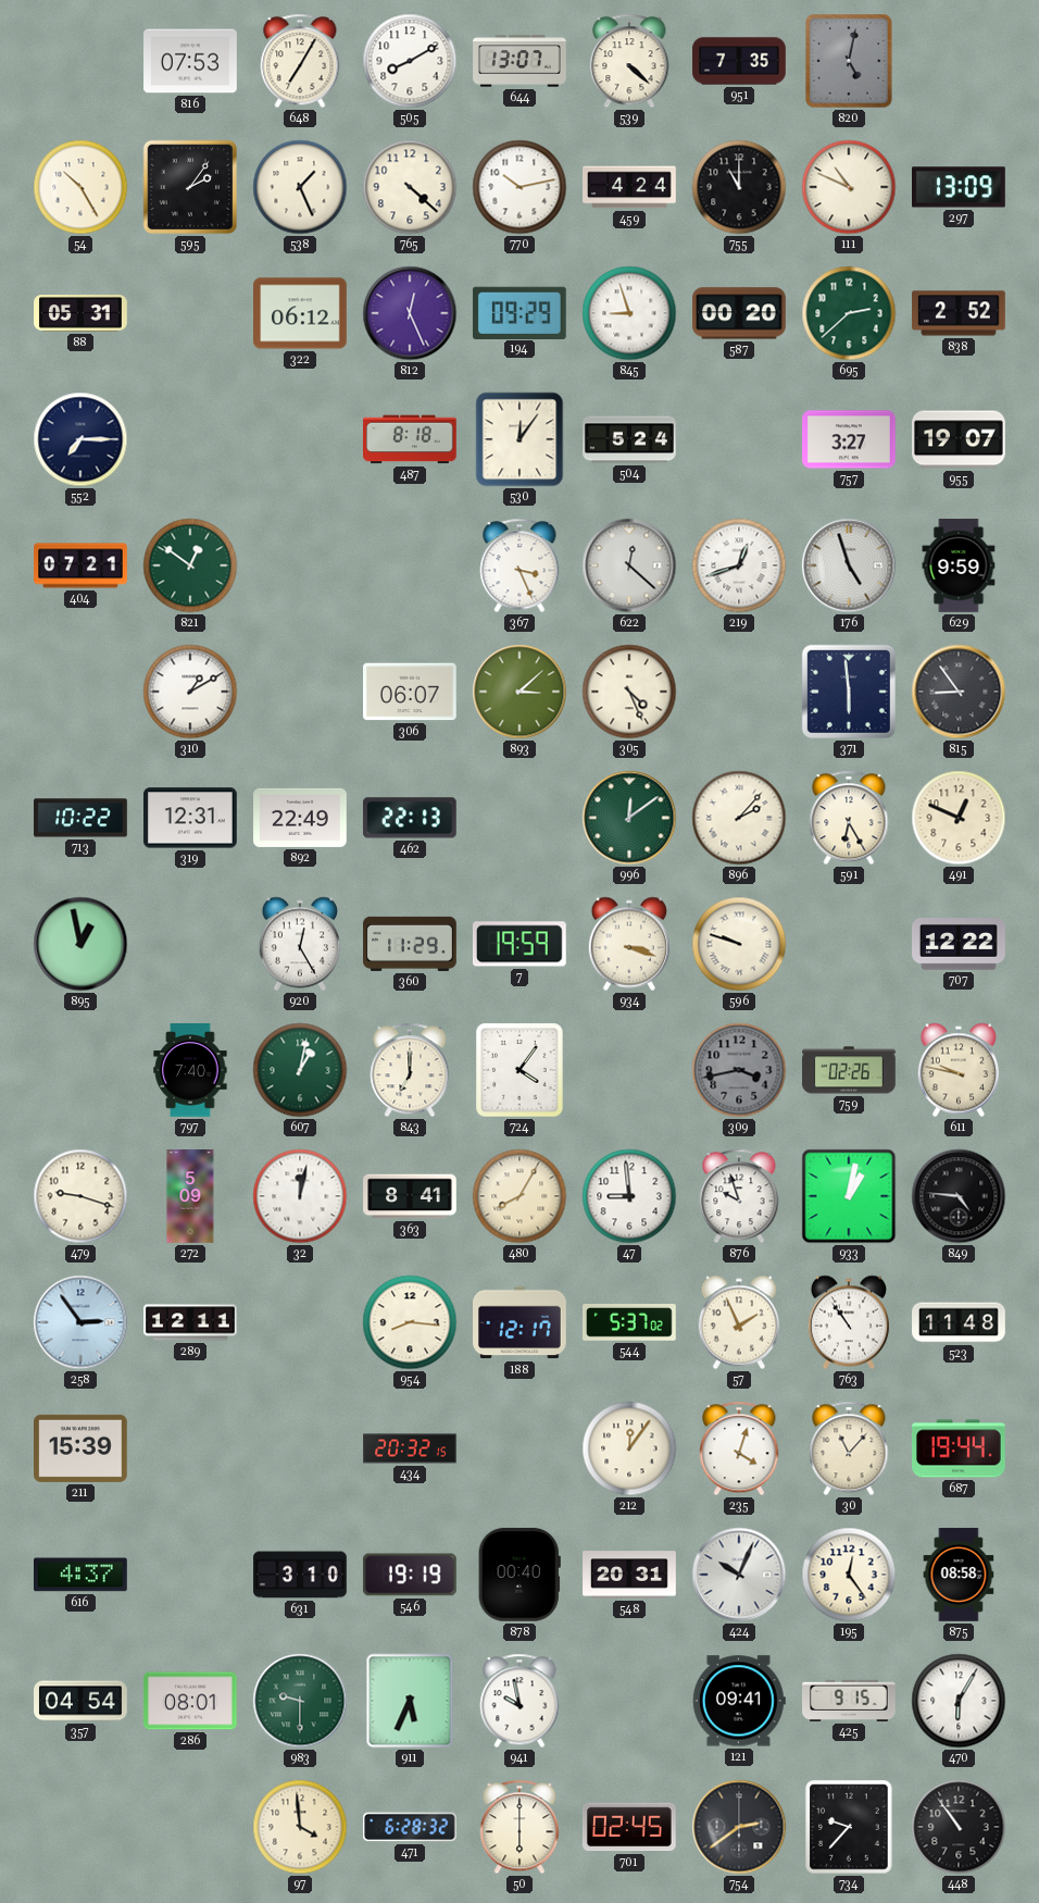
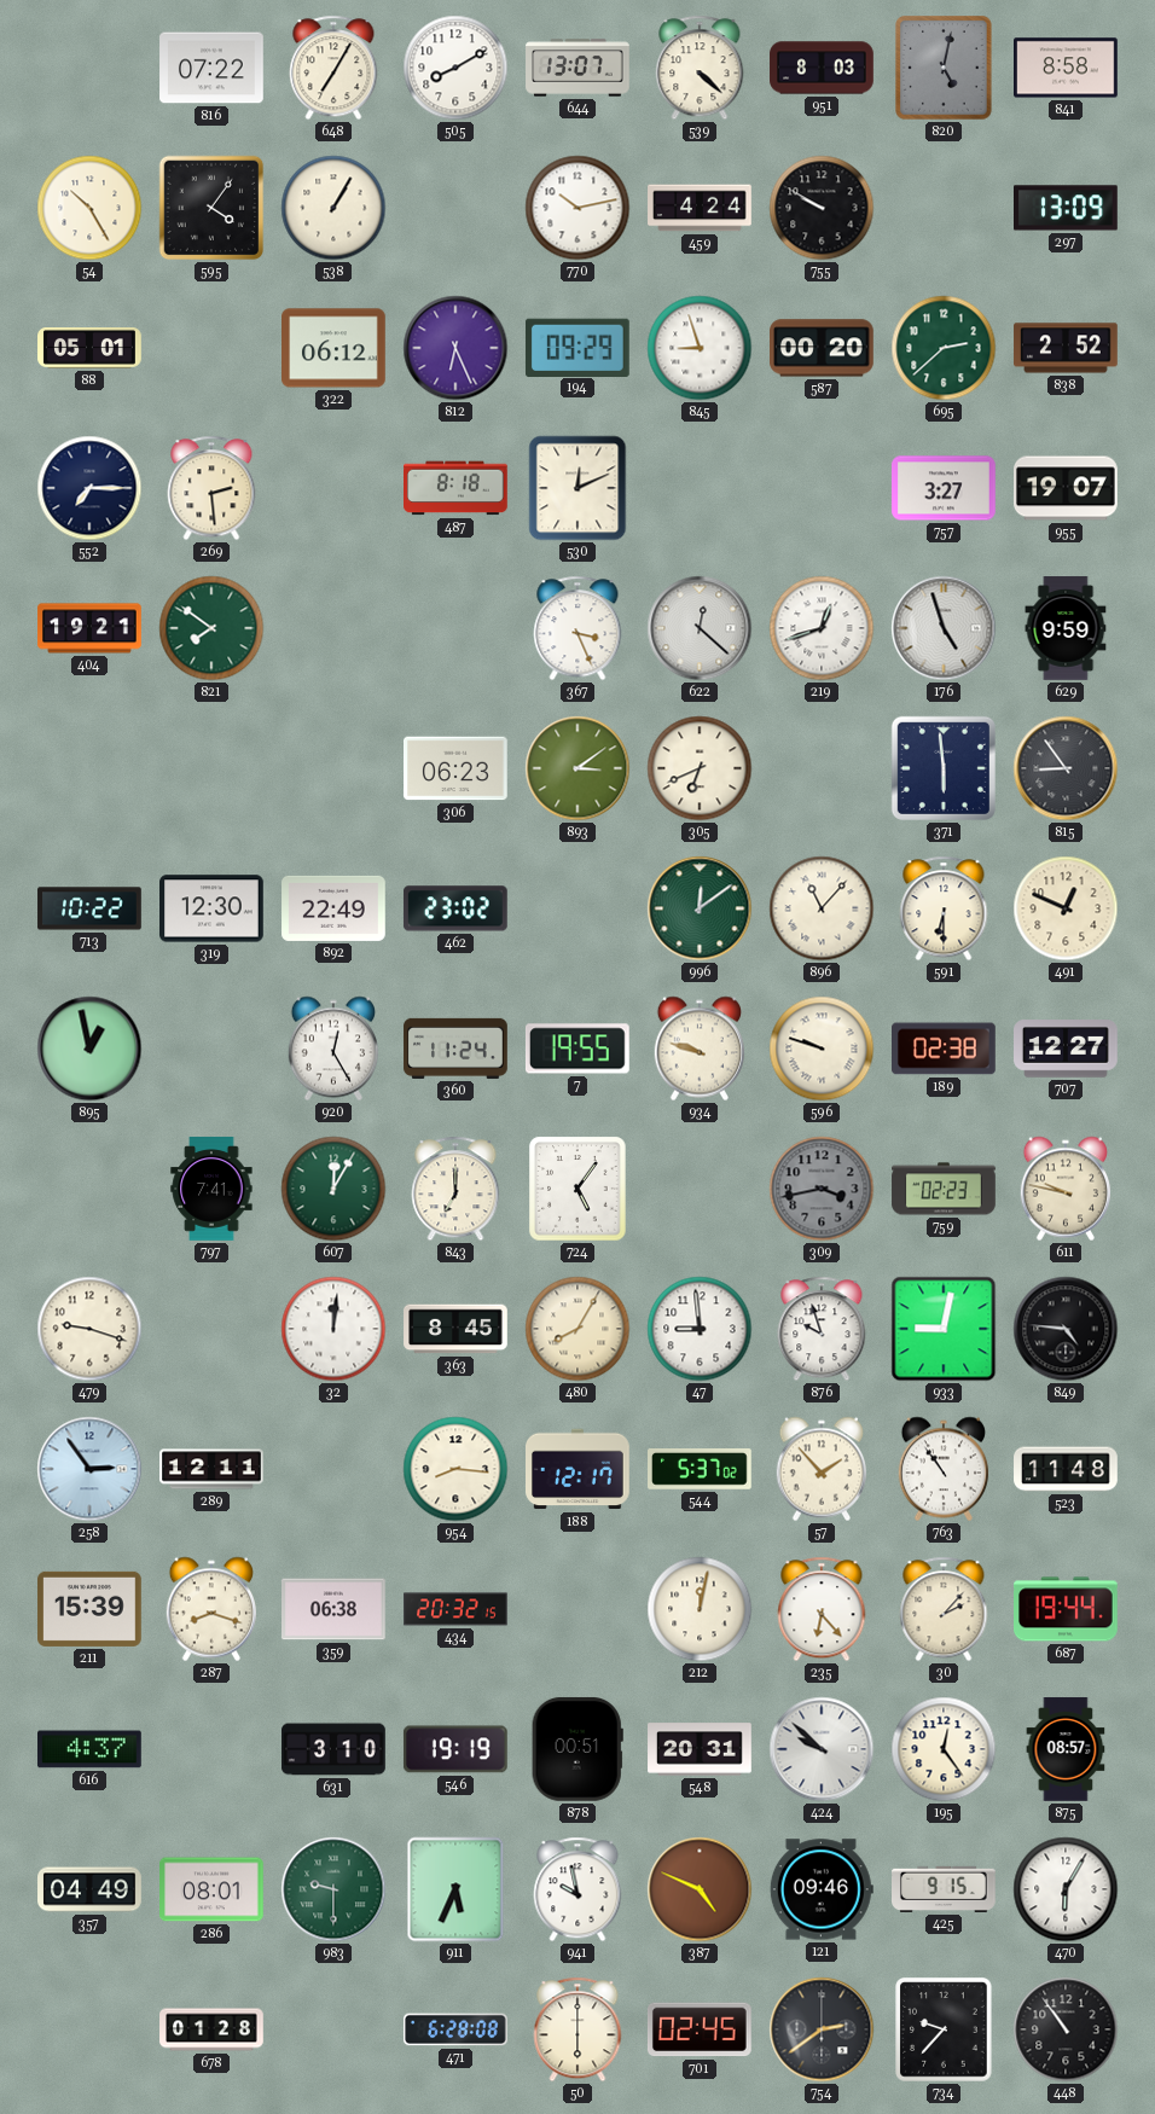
816: 07:53 -> 07:22 (211, 68)
951: 7:35 -> 8:03 (822, 68)
841: none -> 8:58 (1067, 68)
595: 2:06 -> 4:06 (211, 208)
538: 1:26 -> 1:05 (333, 208)
765: 4:22 -> none (410, 187)
755: 11:00 -> 9:50 (822, 208)
111: 10:49 -> none (849, 187)
88: 05:31 -> 05:01 (89, 349)
812: 12:26 -> 6:26 (455, 348)
269: none -> 2:29 (211, 488)
530: 12:06 -> 12:11 (577, 488)
504: 5:24 -> none (629, 439)
404: 07:21 -> 19:21 (89, 628)
821: 12:51 -> 7:51 (211, 628)
310: 1:10 -> none (190, 692)
306: 06:07 -> 06:23 (457, 768)
893: 3:08 -> 3:09 (577, 768)
305: 4:26 -> 6:41 (700, 768)
319: 12:31 -> 12:30 (213, 908)
462: 22:13 -> 23:02 (455, 908)
896: 2:07 -> 11:07 (822, 908)
591: 6:25 -> 6:30 (944, 908)
360: 11:29 -> 11:24 (455, 1049)
7: 19:59 -> 19:55 (577, 1049)
934: 3:18 -> 9:48 (698, 1049)
189: none -> 02:38 (945, 1049)
707: 12:22 -> 12:27 (1066, 1049)
797: 7:40 -> 7:41 (211, 1189)
607: 1:02 -> 12:05 (333, 1189)
724: 4:06 -> 5:06 (577, 1189)
759: 02:26 -> 02:23 (944, 1189)
272: 5:09 -> none (190, 1196)
32: 12:02 -> 12:01 (333, 1329)
363: 8:41 -> 8:45 (455, 1329)
933: 1:02 -> 9:02 (944, 1329)
57: 1:56 -> 1:53 (820, 1469)
287: none -> 8:18 (210, 1609)
359: none -> 06:38 (335, 1609)
212: 12:06 -> 12:02 (700, 1609)
235: 4:03 -> 6:23 (822, 1609)
30: 11:07 -> 2:07 (944, 1609)
878: 00:40 -> 00:51 (577, 1749)
424: 10:04 -> 9:52 (822, 1749)
875: 08:58 -> 08:57 (1066, 1749)
357: 04:54 -> 04:49 (89, 1889)
387: none -> 4:49 (700, 1889)
121: 09:41 -> 09:46 (822, 1889)
678: none -> 01:28 (211, 2029)
97: 3:59 -> none (300, 1827)
471: 6:28:32 -> 6:28:08 (457, 2029)
